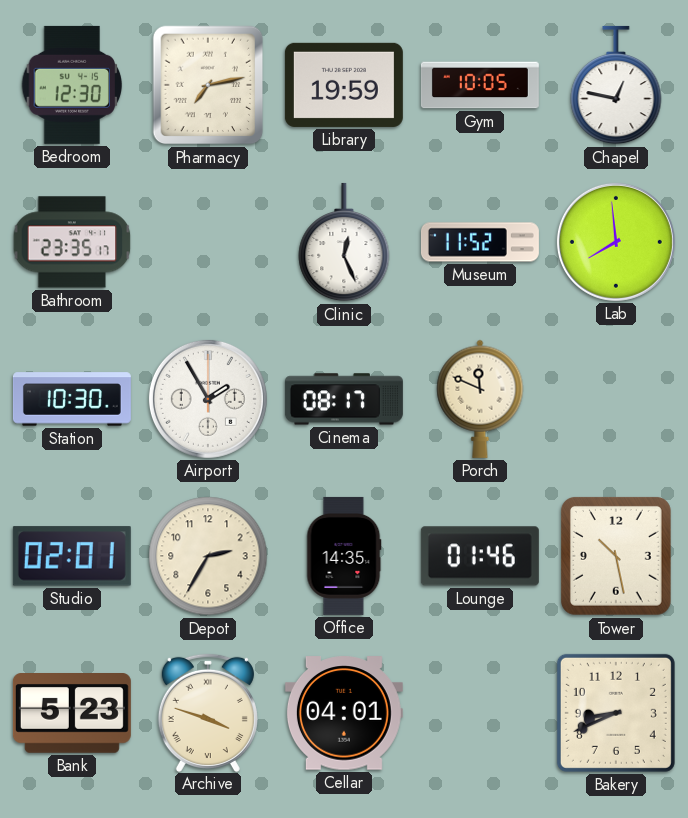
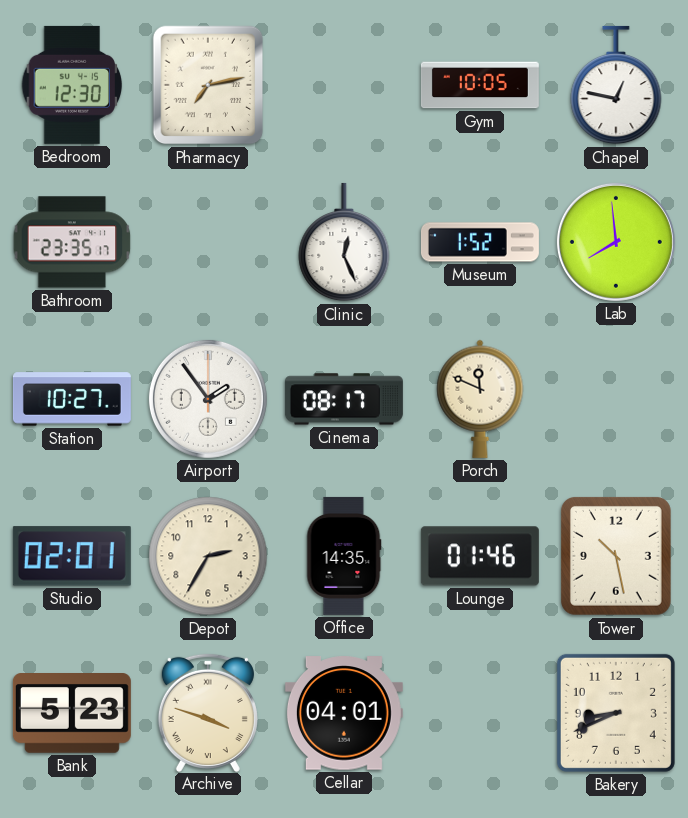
Library: 19:59 -> none (344, 85)
Museum: 11:52 -> 1:52 (480, 242)
Station: 10:30 -> 10:27 (72, 399)
Airport: 1:55 -> 1:54 (208, 399)
